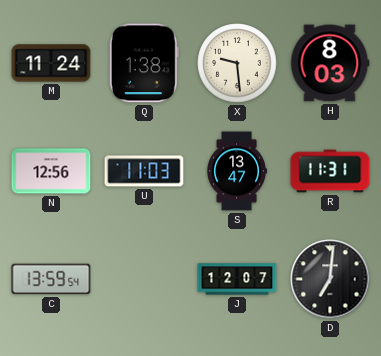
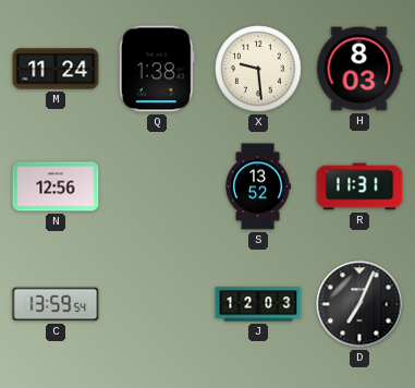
U: 11:03 -> none (144, 171)
S: 13:47 -> 13:52 (258, 186)
J: 12:07 -> 12:03 (258, 304)
D: 7:01 -> 7:04 (359, 304)
